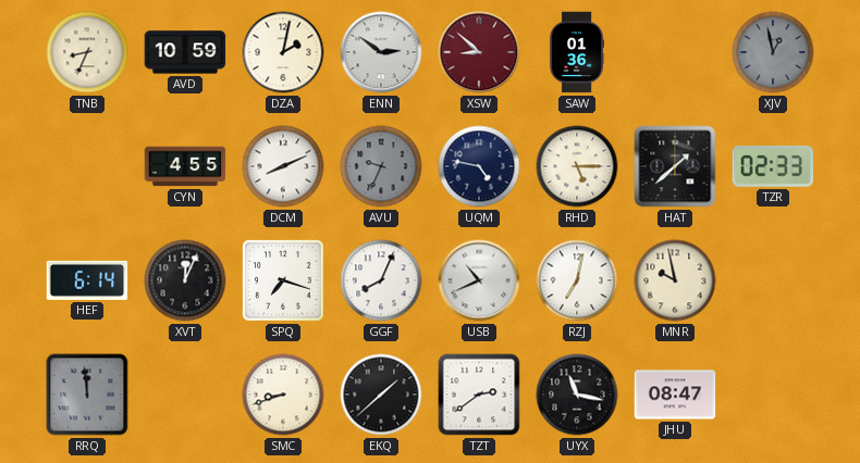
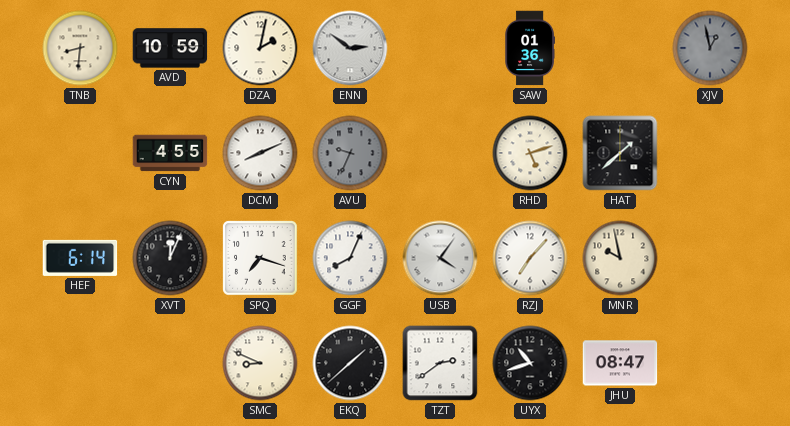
TNB: 8:34 -> 8:31 (80, 48)
XSW: 8:52 -> none (479, 52)
UQM: 4:47 -> none (479, 166)
RHD: 5:15 -> 5:12 (530, 153)
TZR: 02:33 -> none (773, 166)
USB: 10:41 -> 4:06 (440, 258)
RZJ: 7:02 -> 7:07 (530, 258)
RRQ: 11:59 -> none (87, 395)
SMC: 8:42 -> 8:49 (260, 363)
UYX: 11:17 -> 10:42 (530, 363)
